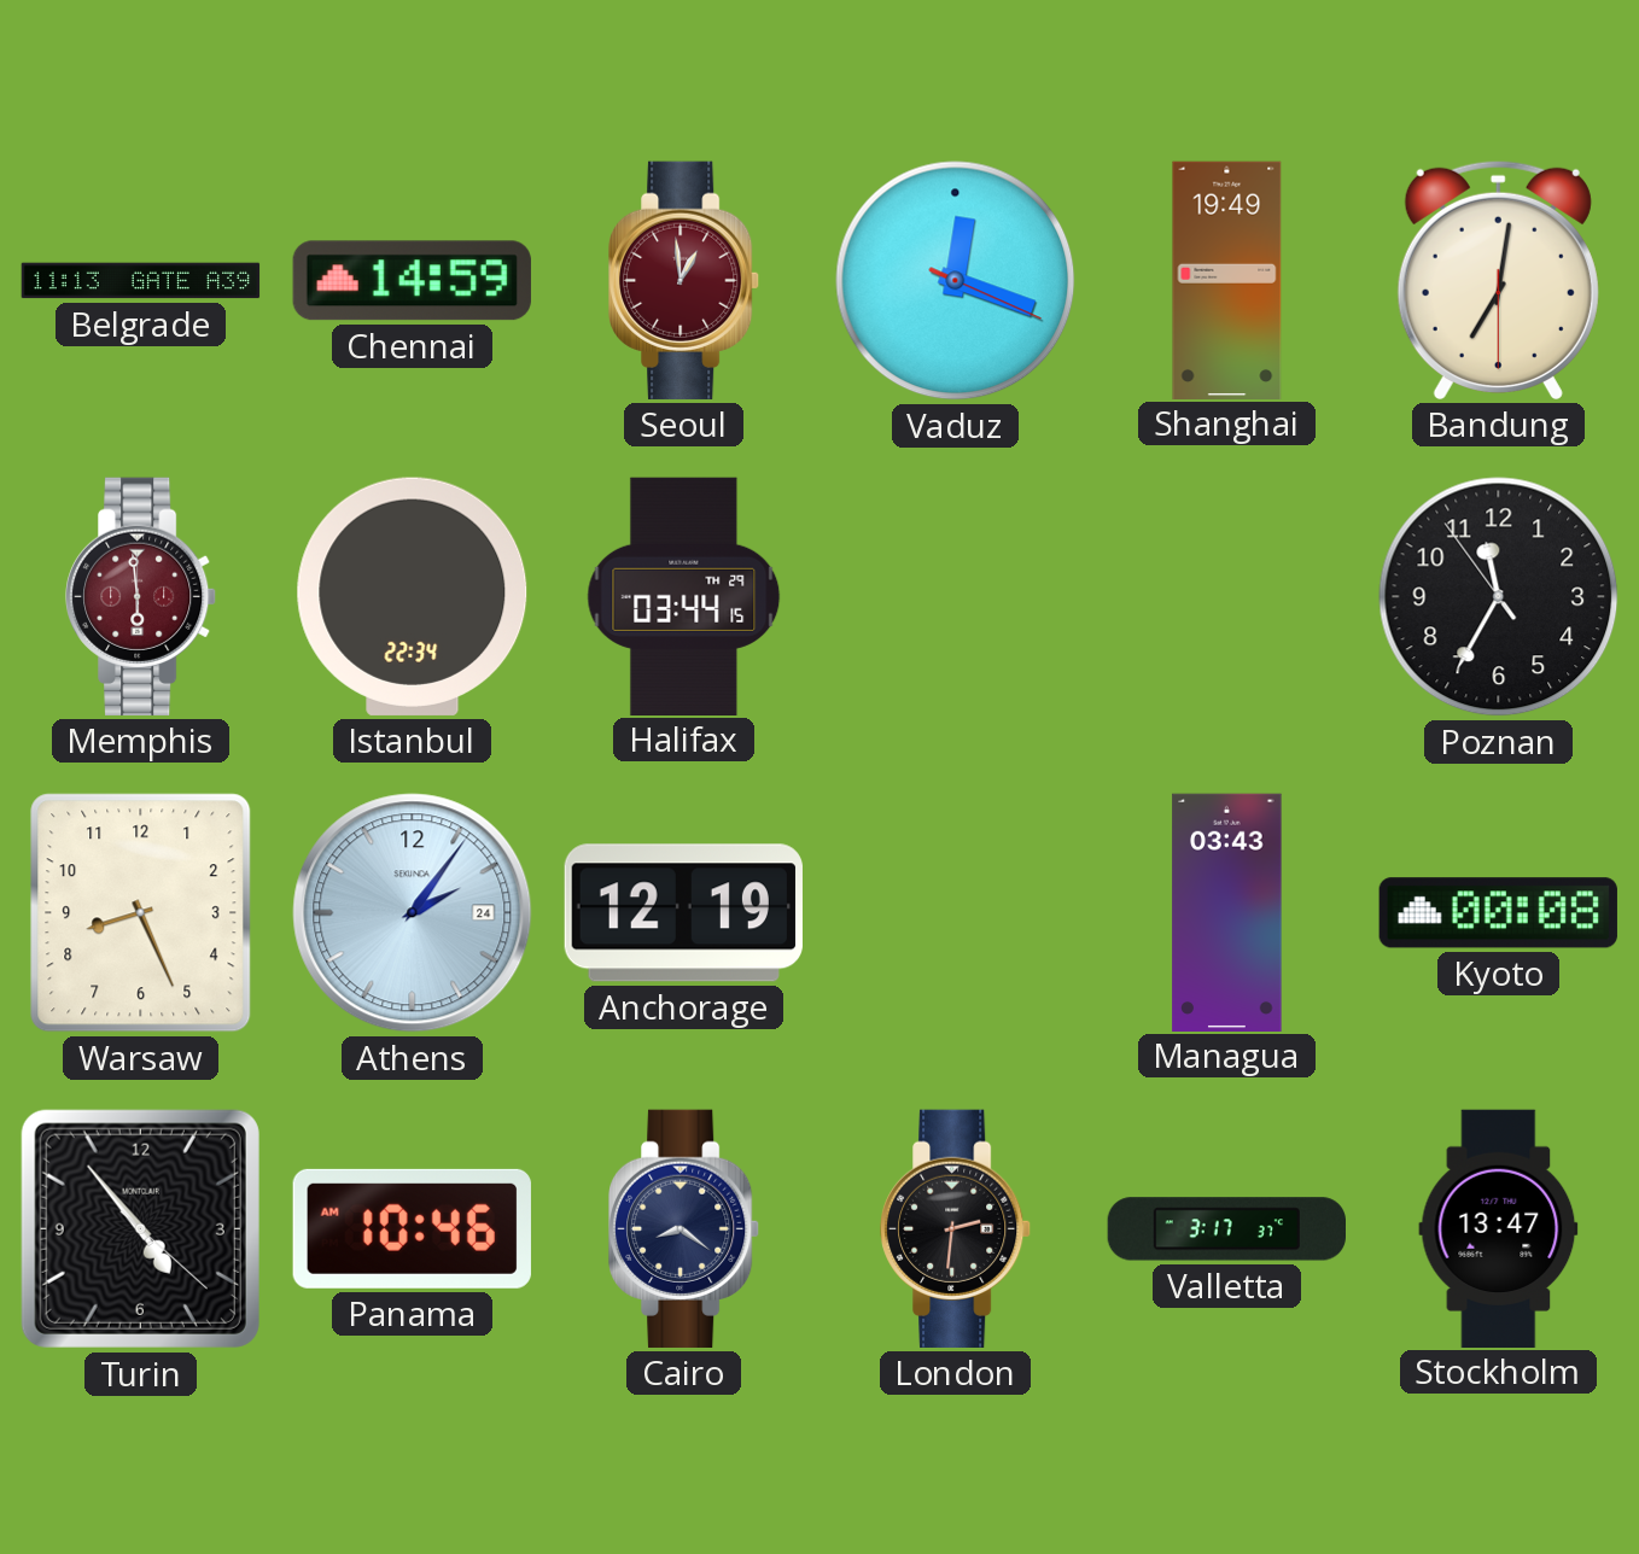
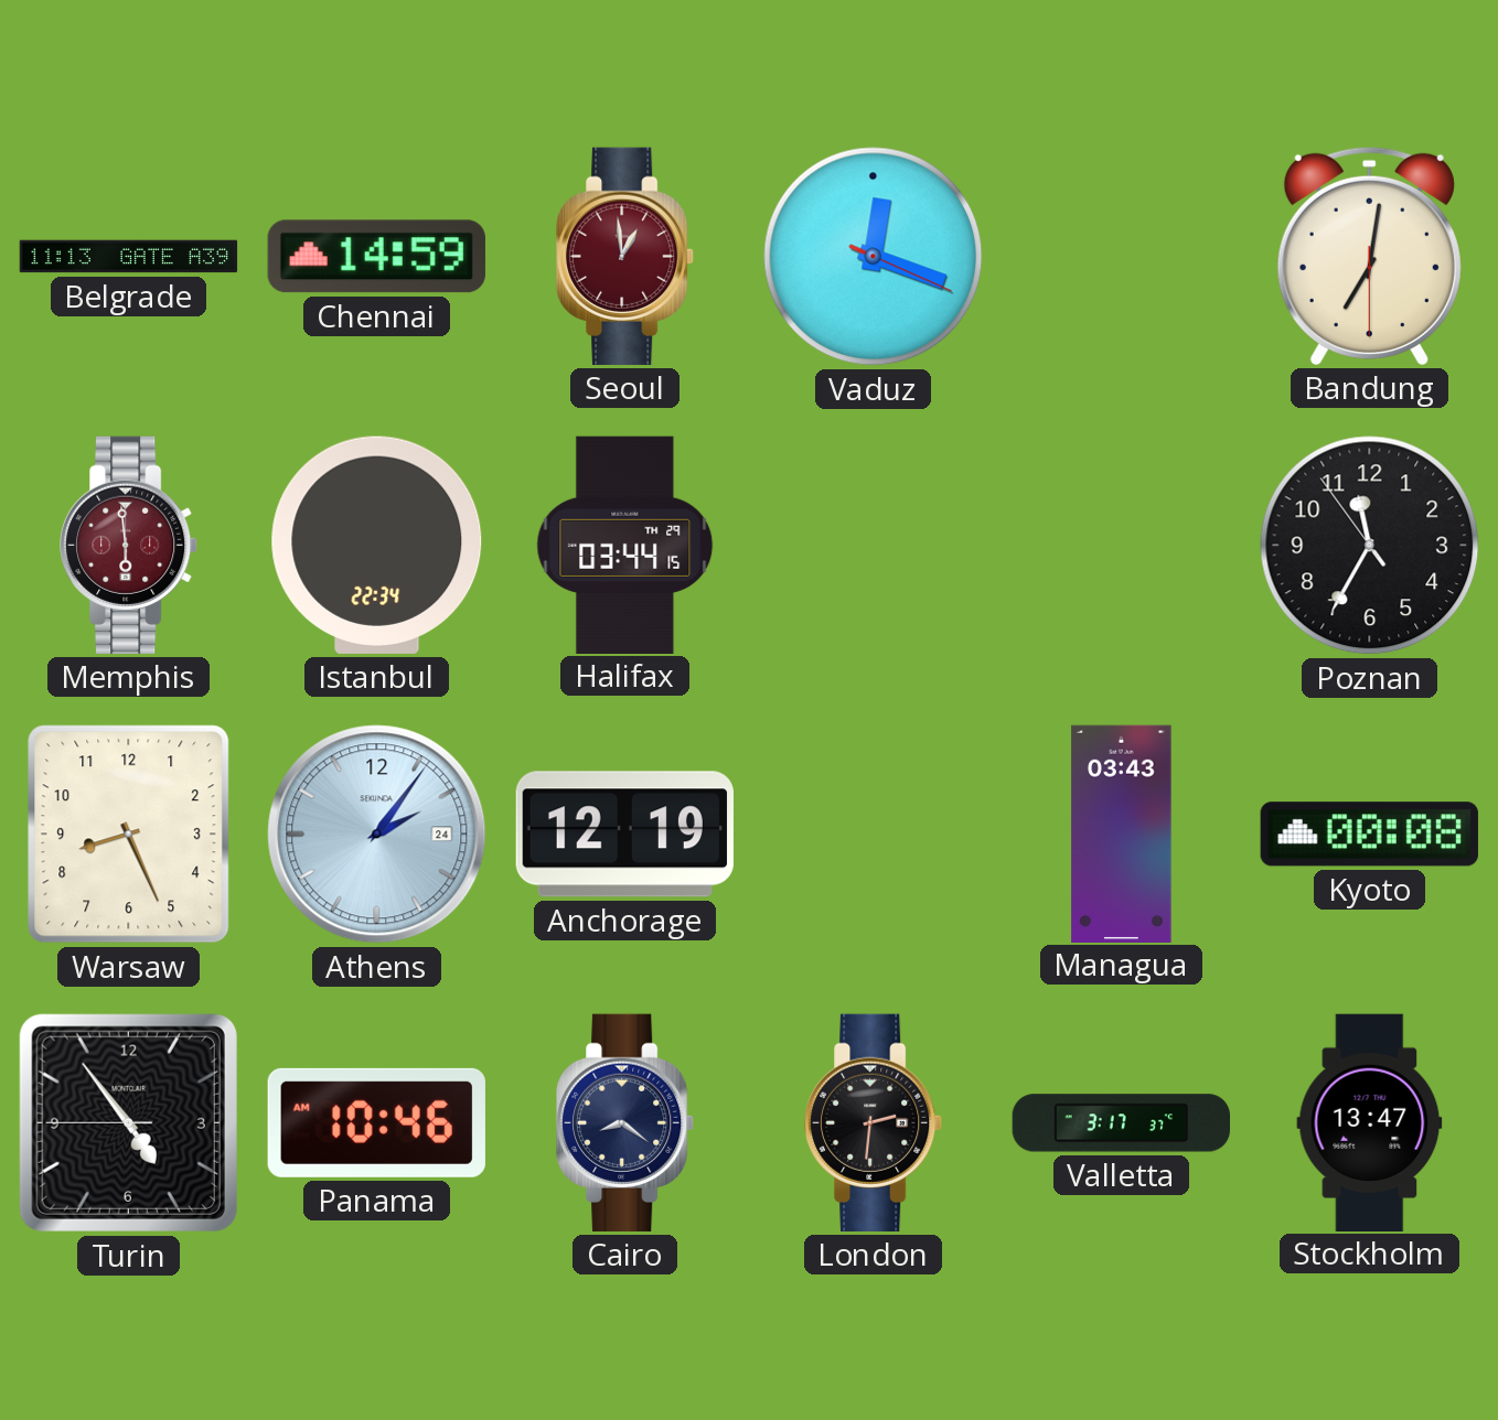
Shanghai: 19:49 -> none (1227, 280)
Turin: 4:53:22 -> 4:53:45 (128, 1122)
